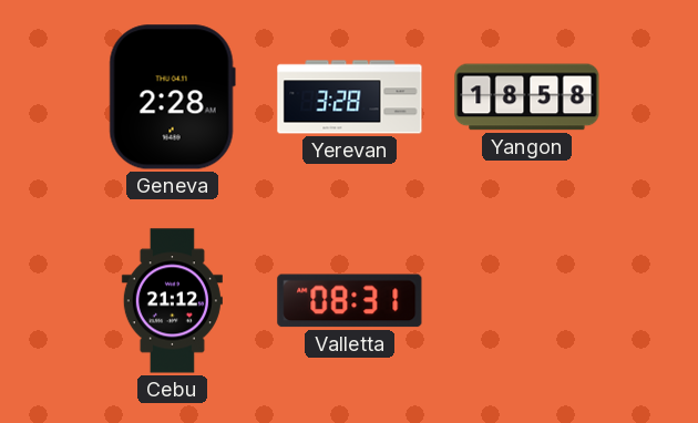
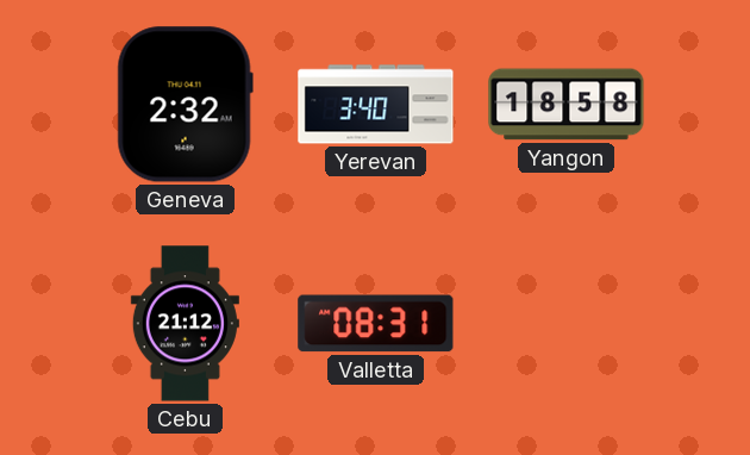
Geneva: 2:28 -> 2:32 (185, 105)
Yerevan: 3:28 -> 3:40 (376, 105)
